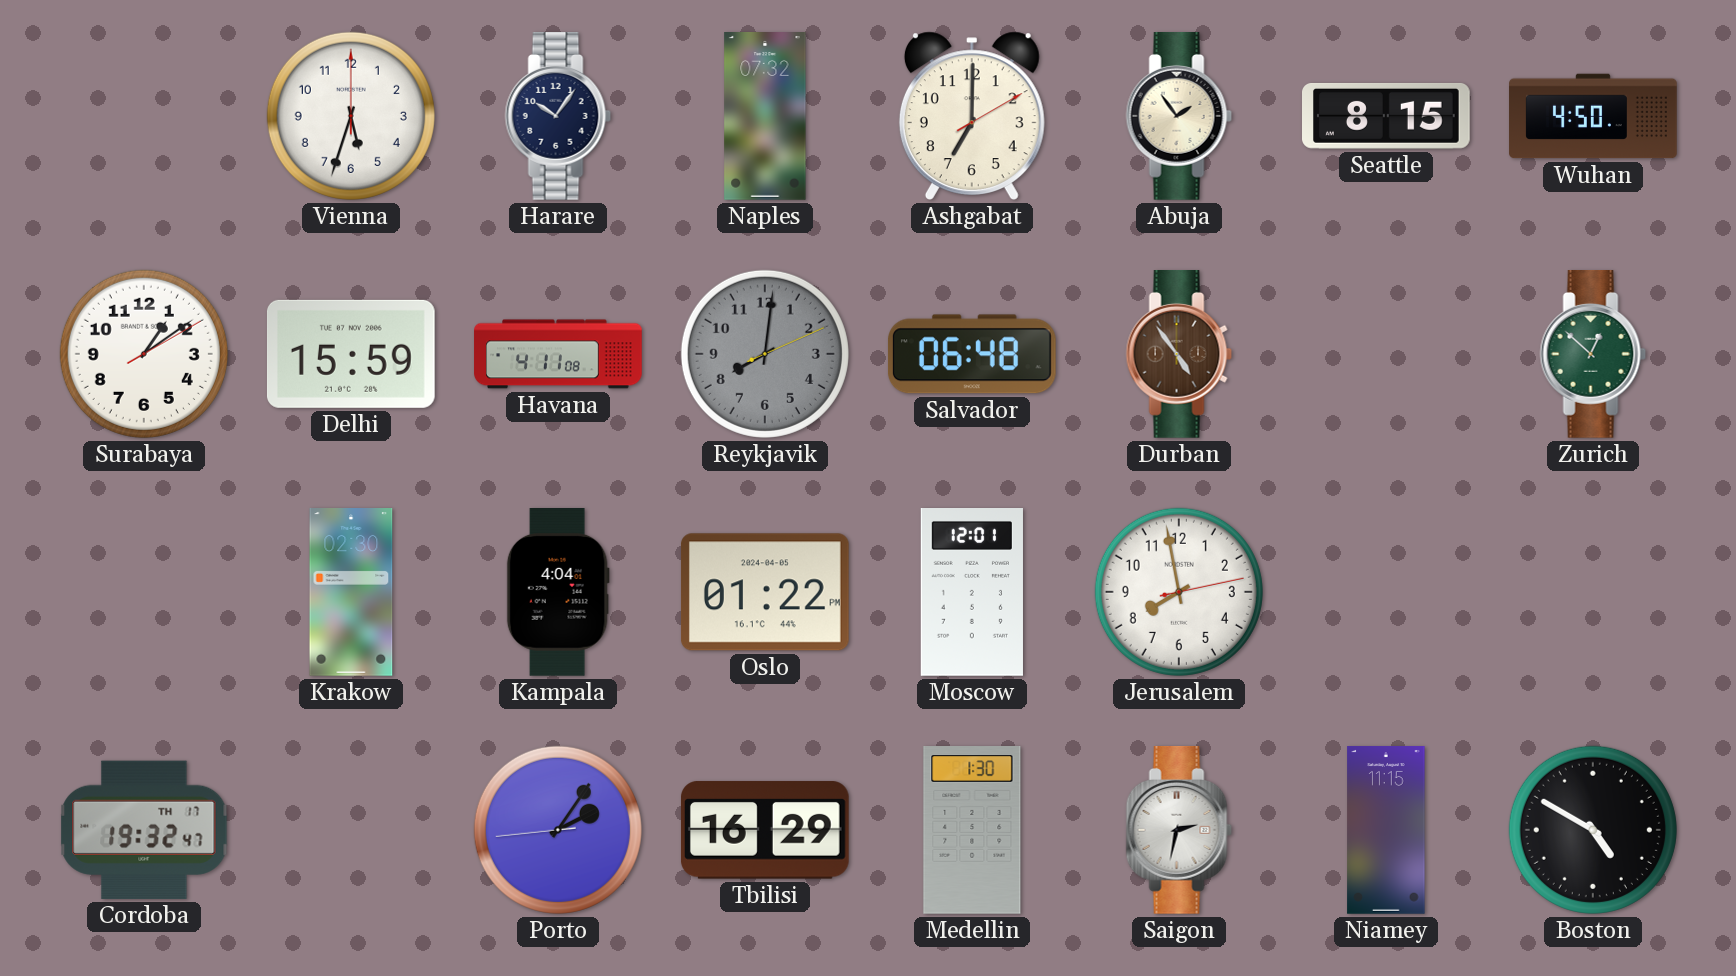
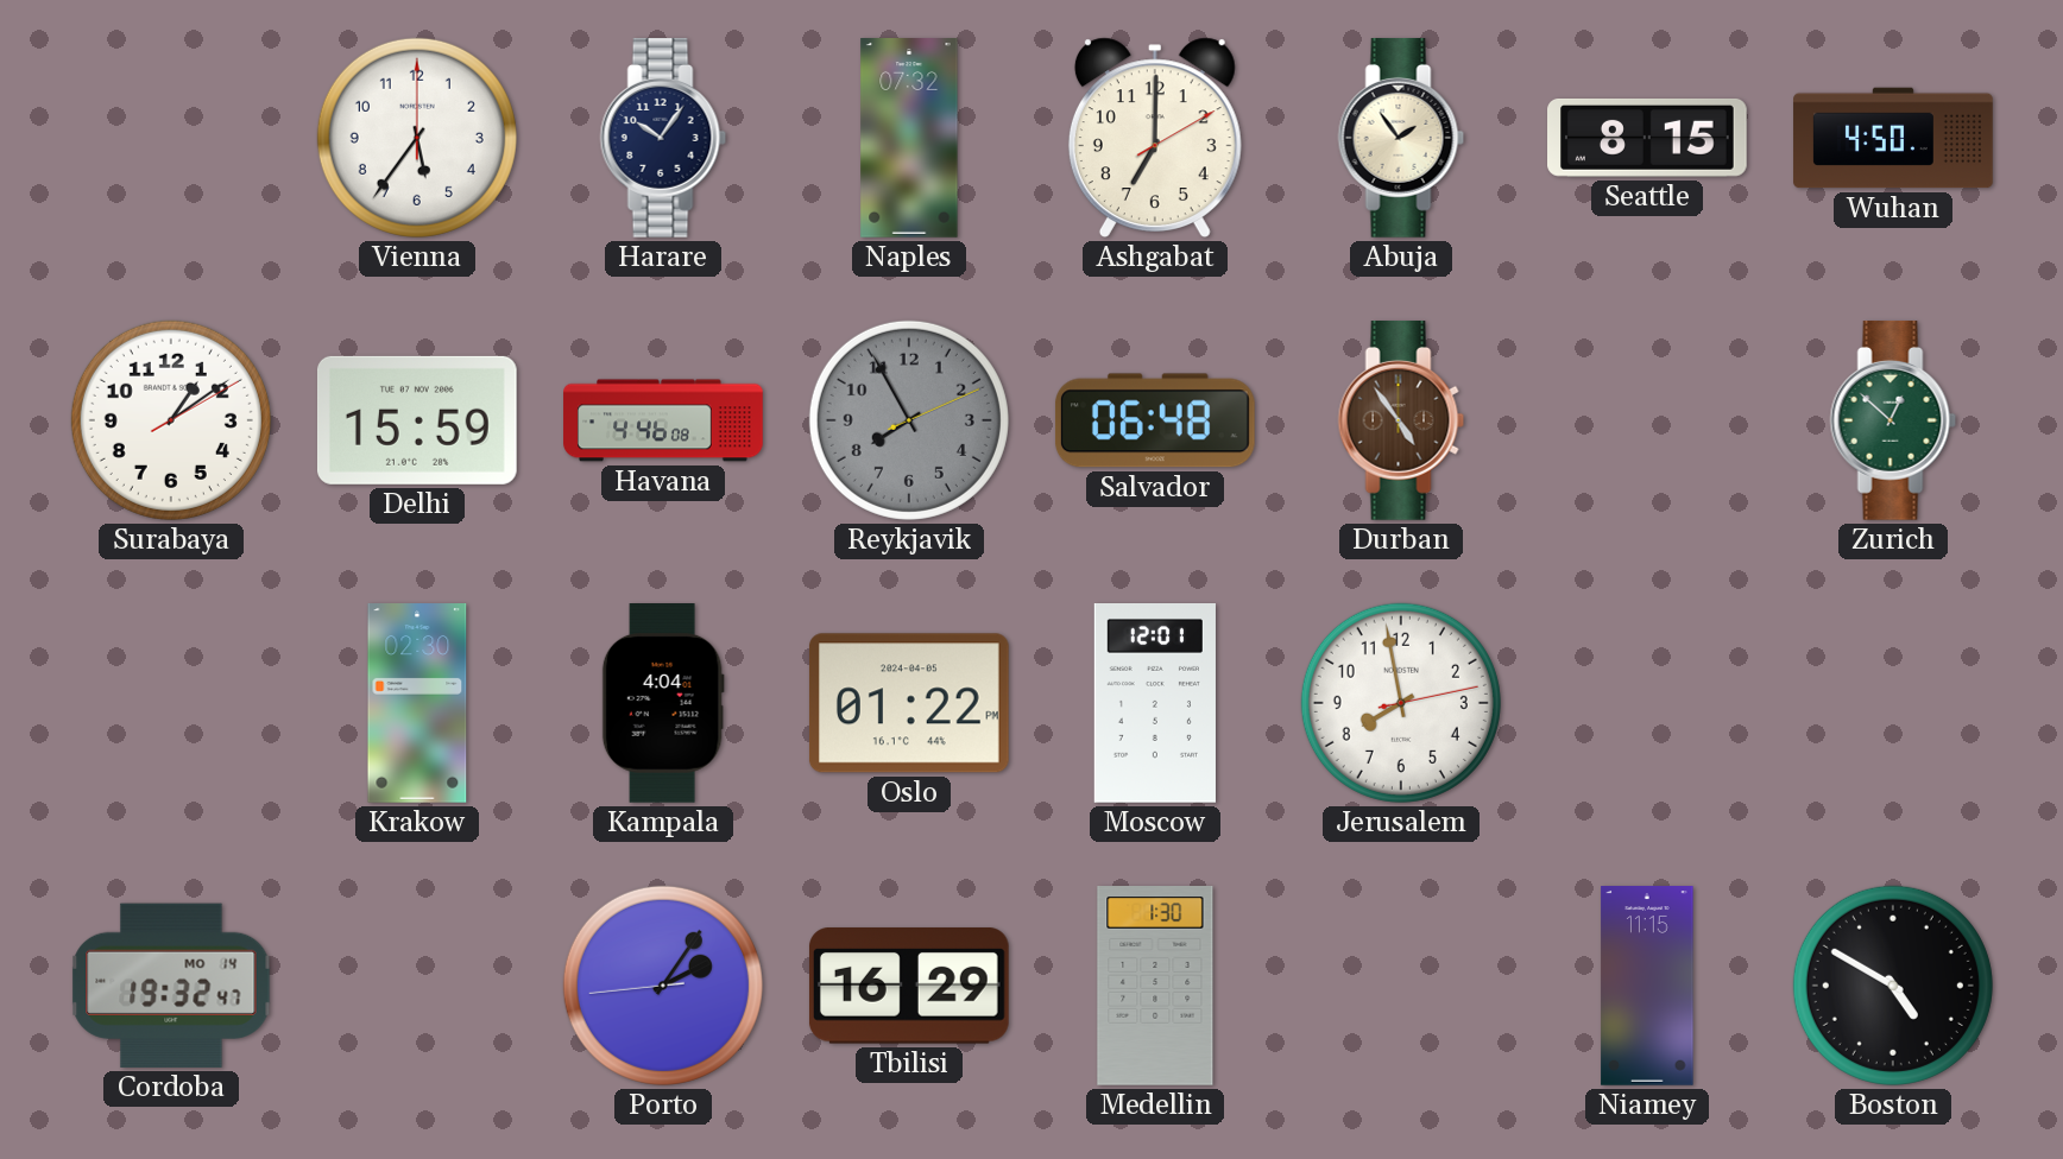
Vienna: 5:33 -> 5:36 (417, 138)
Havana: 4:11 -> 4:46 (663, 420)
Reykjavik: 8:01 -> 7:55 (909, 420)
Cordoba date: TH 17 -> MO 14 (171, 986)
Saigon: 2:32 -> none (1179, 831)
